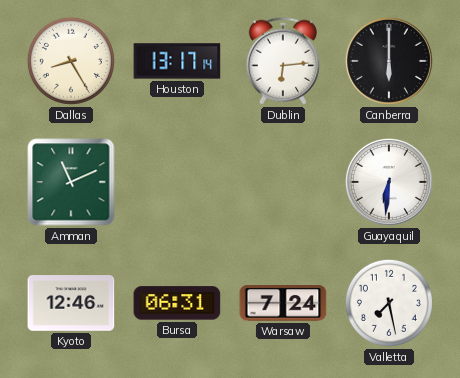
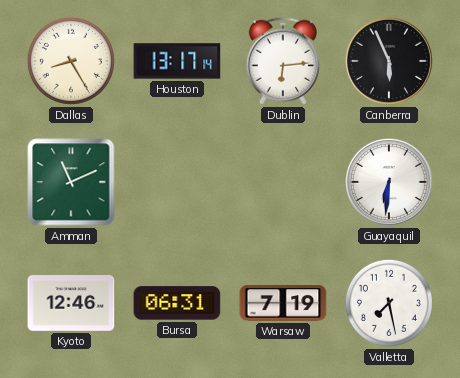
Canberra: 6:00 -> 5:56 (389, 61)
Warsaw: 7:24 -> 7:19 (283, 303)
